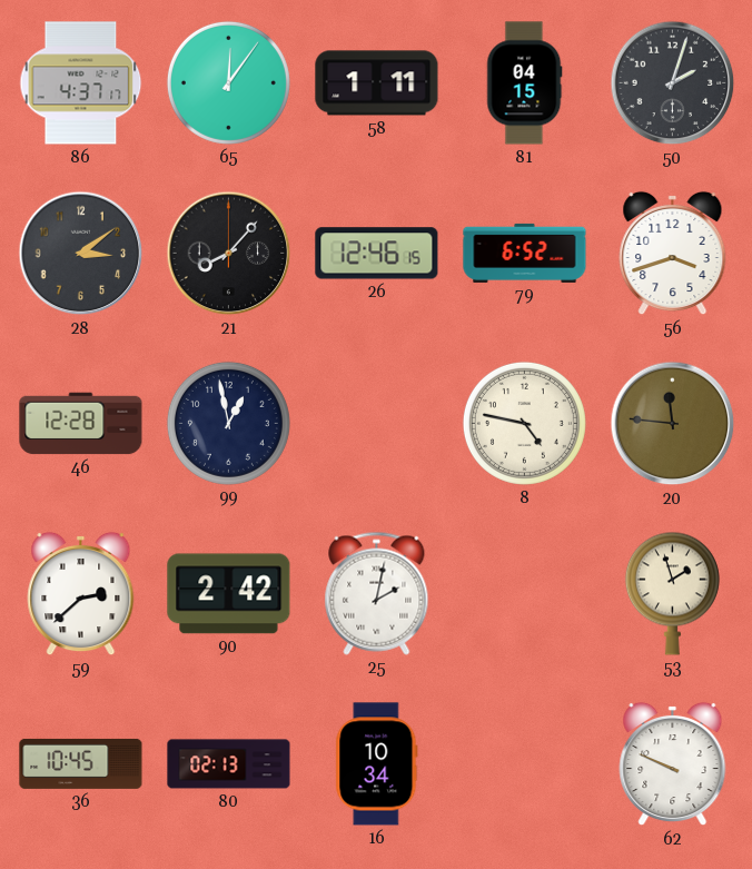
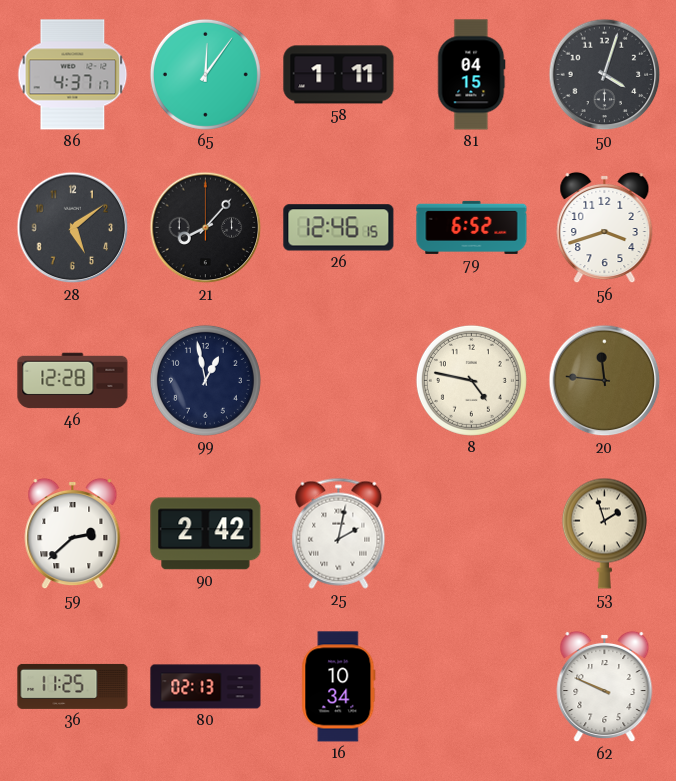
50: 2:03 -> 4:03 (605, 75)
28: 3:09 -> 5:09 (73, 228)
36: 10:45 -> 11:25 (73, 686)
